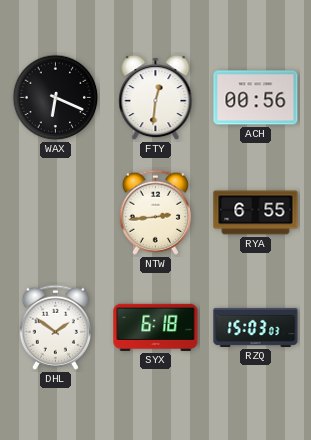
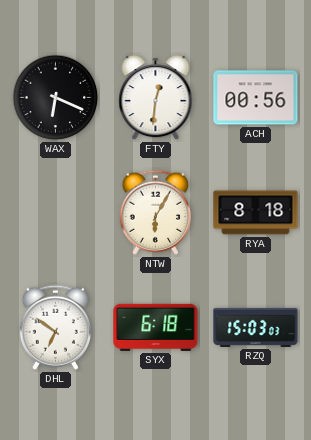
NTW: 2:44 -> 6:05 (155, 212)
RYA: 6:55 -> 8:18 (256, 213)
DHL: 1:51 -> 6:51 (55, 327)
